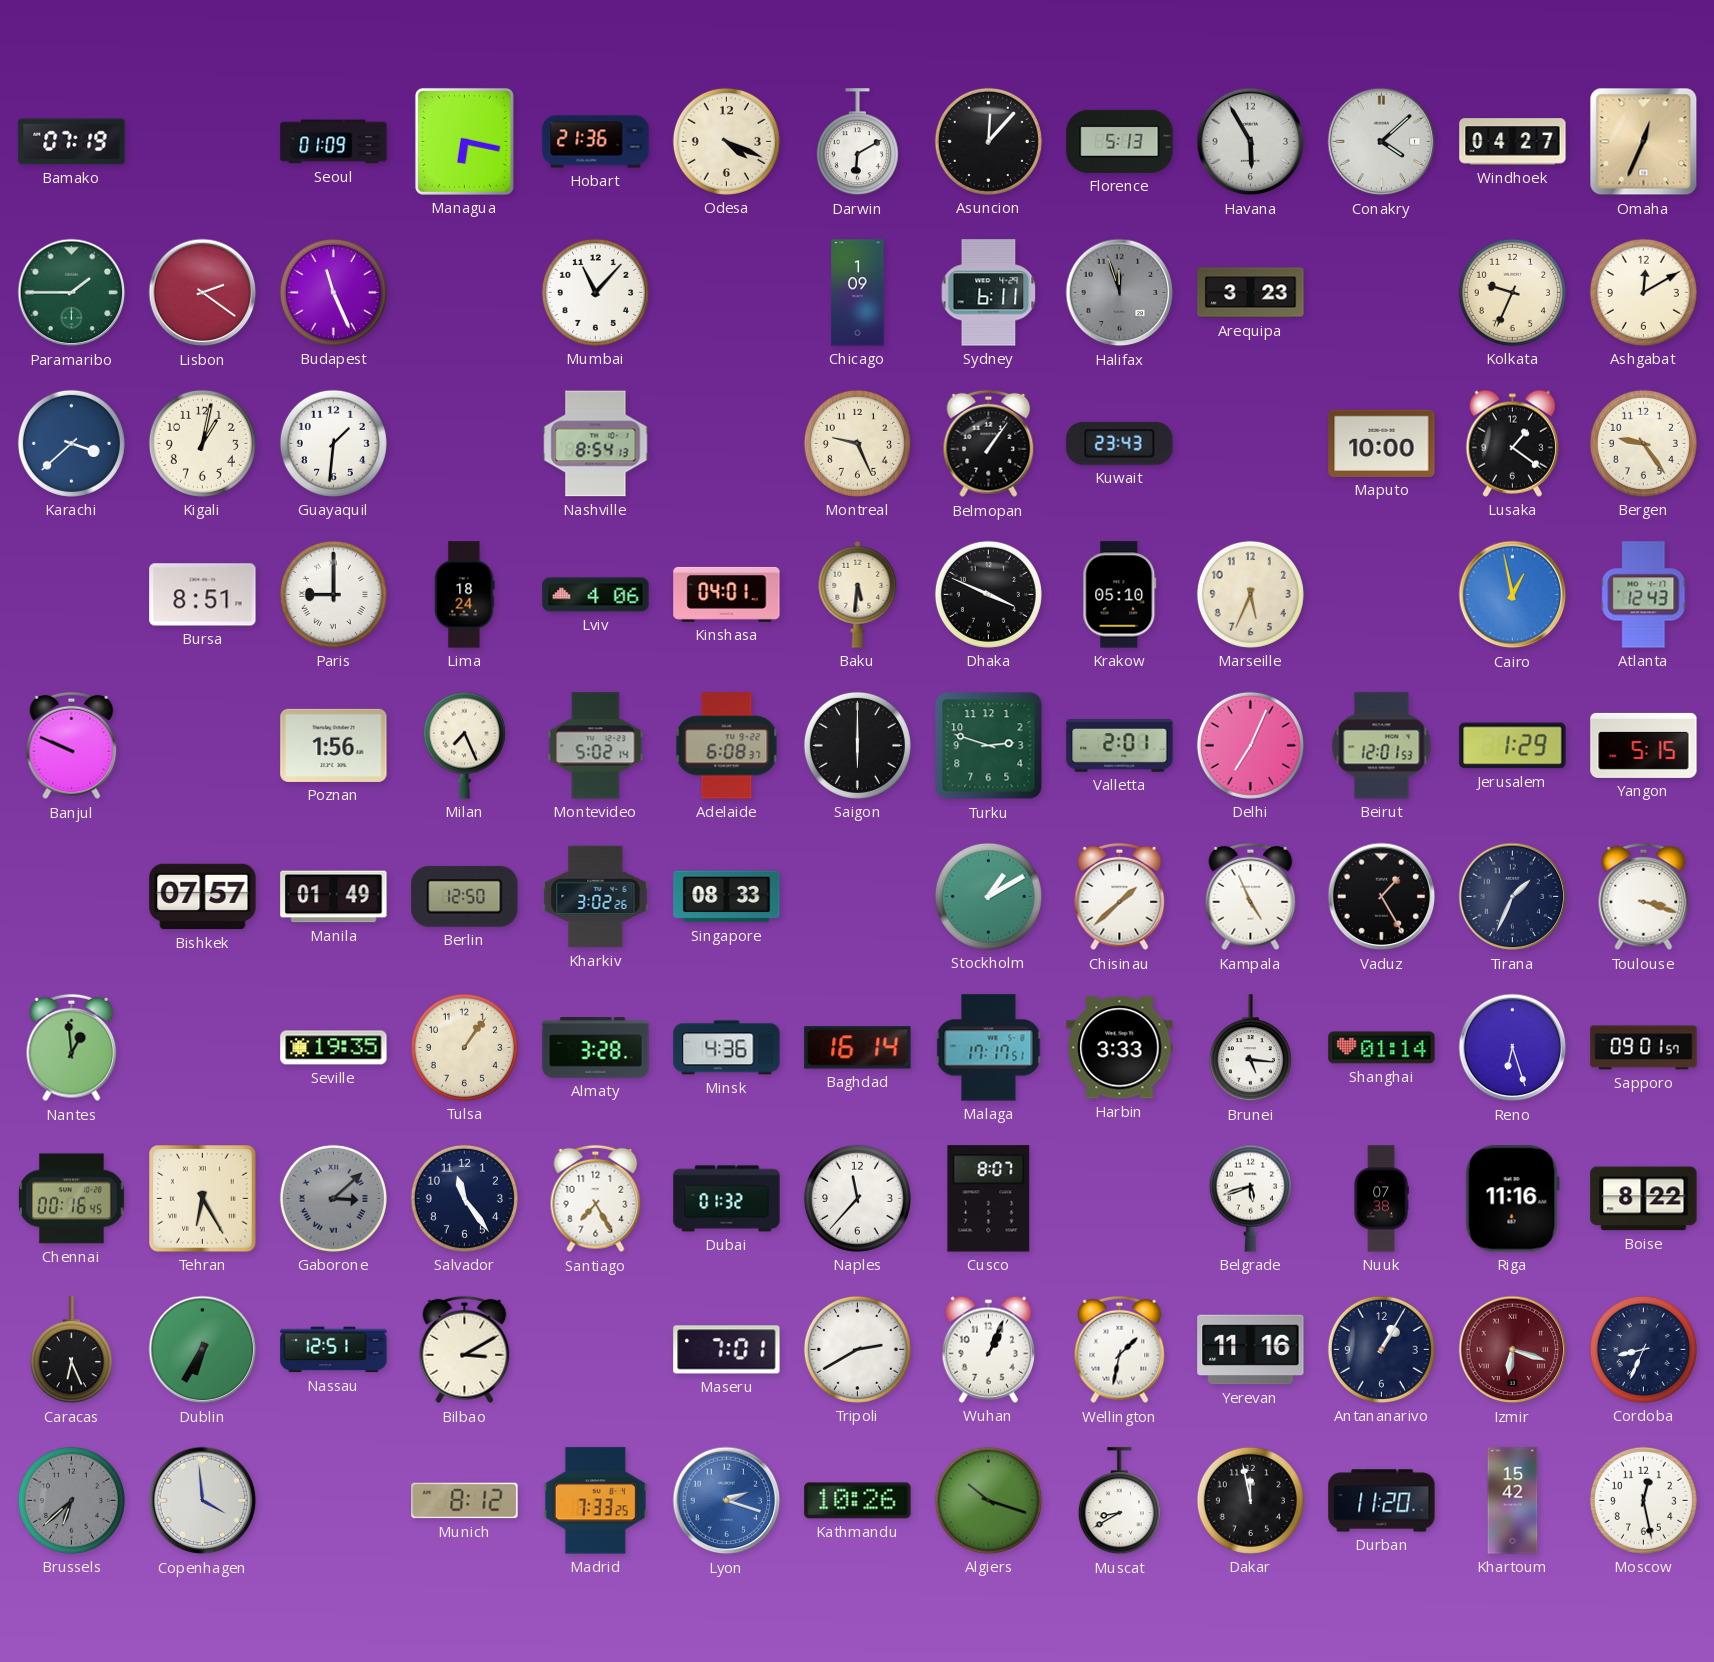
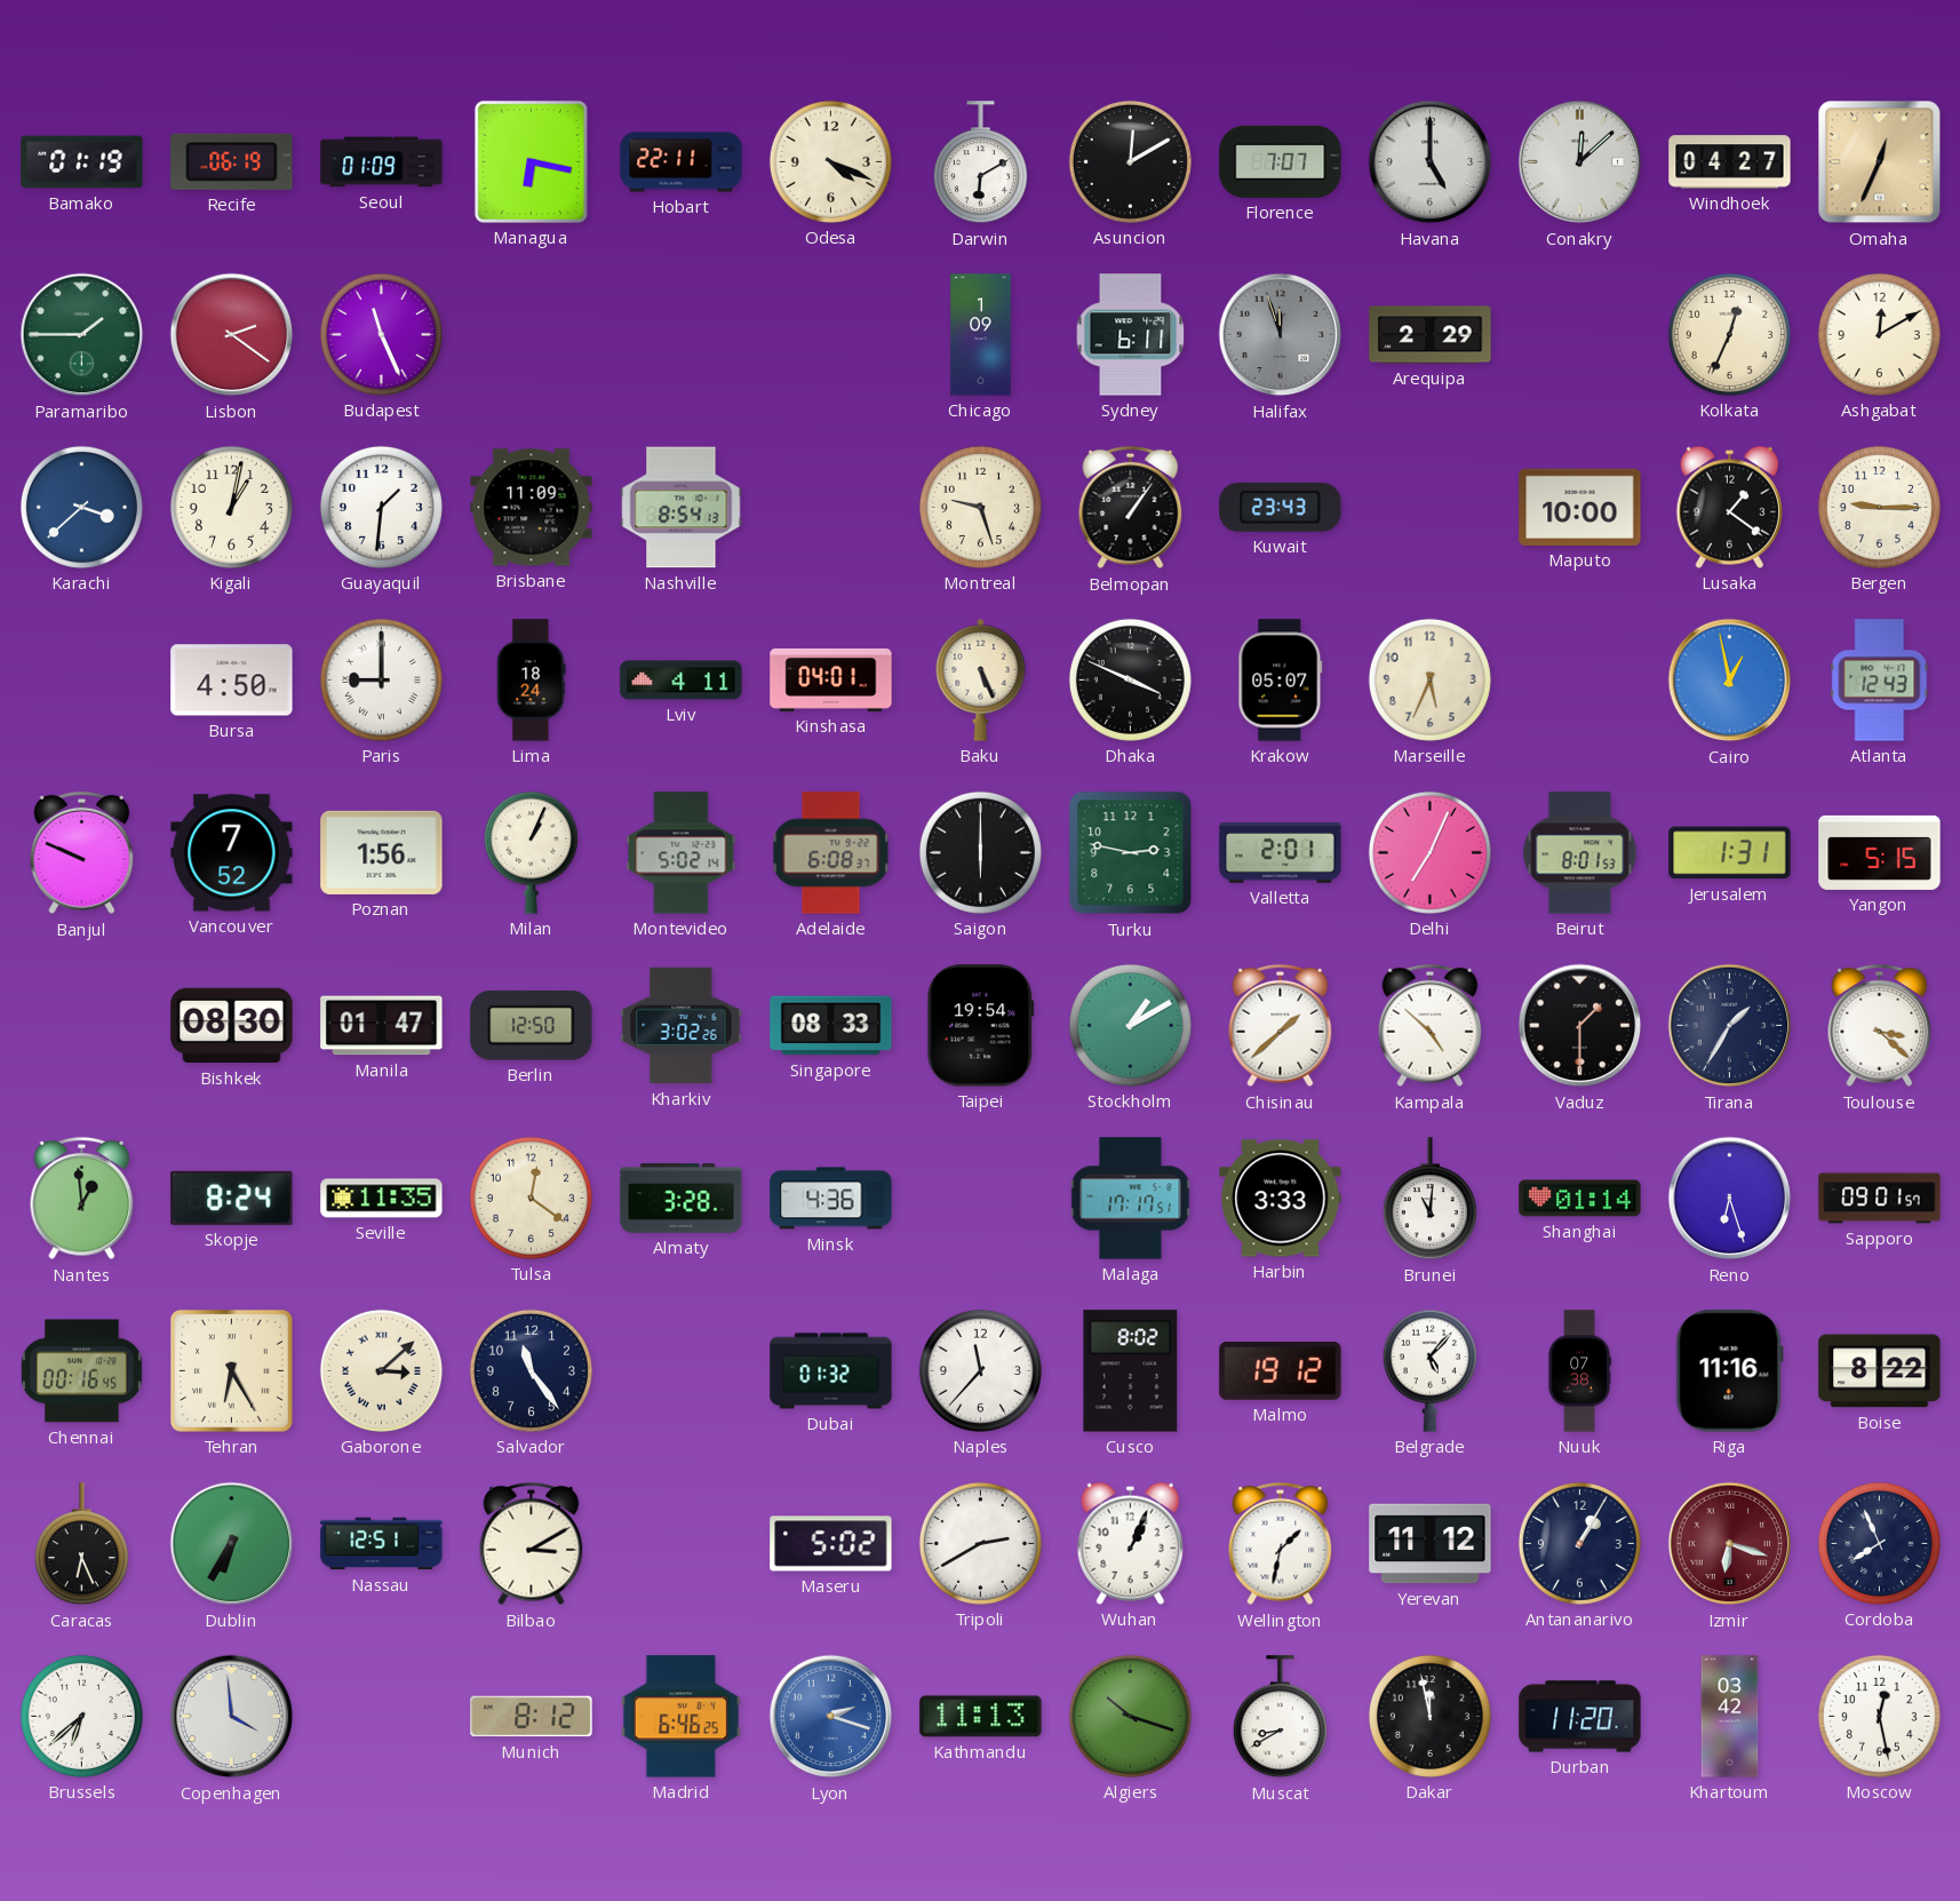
Bamako: 07:19 -> 01:19 (82, 162)
Recife: none -> 06:19 (232, 161)
Hobart: 21:36 -> 22:11 (682, 162)
Asuncion: 12:07 -> 12:10 (1130, 161)
Florence: 5:13 -> 7:07 (1281, 161)
Havana: 5:55 -> 5:00 (1431, 162)
Conakry: 4:08 -> 12:08 (1580, 162)
Mumbai: 11:07 -> none (595, 292)
Arequipa: 3:23 -> 2:29 (1431, 335)
Kolkata: 9:34 -> 12:34 (1729, 334)
Brisbane: none -> 11:09 (532, 508)
Montreal: 9:26 -> 9:27 (980, 507)
Bergen: 9:24 -> 9:15 (1879, 507)
Bursa: 8:51 -> 4:50 (232, 681)
Lviv: 4:06 -> 4:11 (682, 681)
Baku: 5:31 -> 5:26 (981, 679)
Krakow: 05:10 -> 05:07 (1281, 681)
Vancouver: none -> 7:52 (232, 853)
Milan: 7:26 -> 1:04 (531, 852)
Turku: 2:48 -> 2:47 (1131, 853)
Beirut: 12:01 -> 8:01 (1580, 853)
Jerusalem: 1:29 -> 1:31 (1730, 853)
Bishkek: 07:57 -> 08:30 (232, 1026)
Manila: 01:49 -> 01:47 (382, 1026)
Taipei: none -> 19:54 (981, 1026)
Kampala: 4:56 -> 4:52 (1431, 1026)
Vaduz: 1:25 -> 1:30 (1580, 1026)
Tirana: 1:34 -> 1:35 (1730, 1026)
Toulouse: 3:18 -> 3:22 (1880, 1026)
Skopje: none -> 8:24 (232, 1198)
Seville: 19:35 -> 11:35 (382, 1199)
Tulsa: 1:06 -> 12:21 (531, 1198)
Baghdad: 16:14 -> none (858, 1048)
Brunei: 5:16 -> 11:01 (1429, 1199)
Gaborone dial: grey -> cream (381, 1370)
Santiago: 7:25 -> none (596, 1199)
Cusco: 8:07 -> 8:02 (1131, 1371)
Malmo: none -> 19:12 (1281, 1371)
Belgrade: 5:42 -> 5:07 (1429, 1370)
Maseru: 7:01 -> 5:02 (831, 1544)
Yerevan: 11:16 -> 11:12 (1431, 1544)
Cordoba: 8:34 -> 7:56 (1879, 1543)
Brussels dial: grey -> white (81, 1716)
Madrid: 7:33 -> 6:46 (680, 1717)
Kathmandu: 10:26 -> 11:13 (981, 1717)
Khartoum: 15:42 -> 03:42 (1730, 1717)
